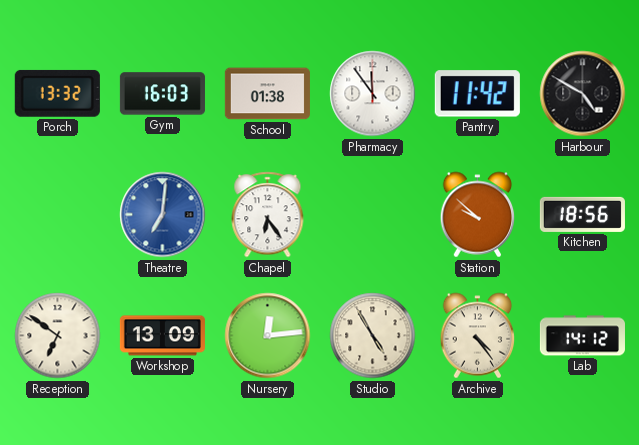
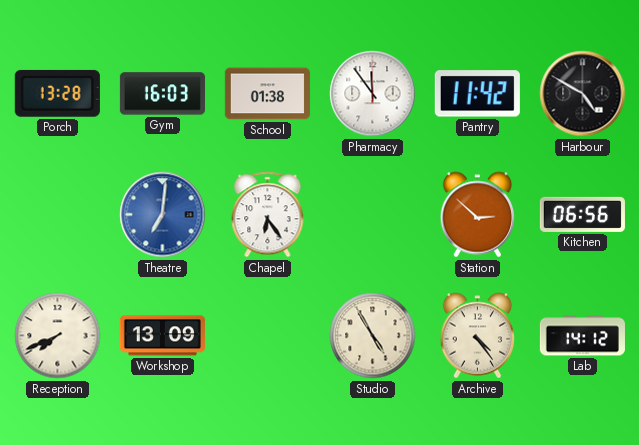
Porch: 13:32 -> 13:28 (57, 93)
Station: 9:52 -> 2:52 (478, 215)
Kitchen: 18:56 -> 06:56 (582, 214)
Reception: 6:51 -> 7:41 (58, 336)
Nursery: 12:14 -> none (268, 336)
